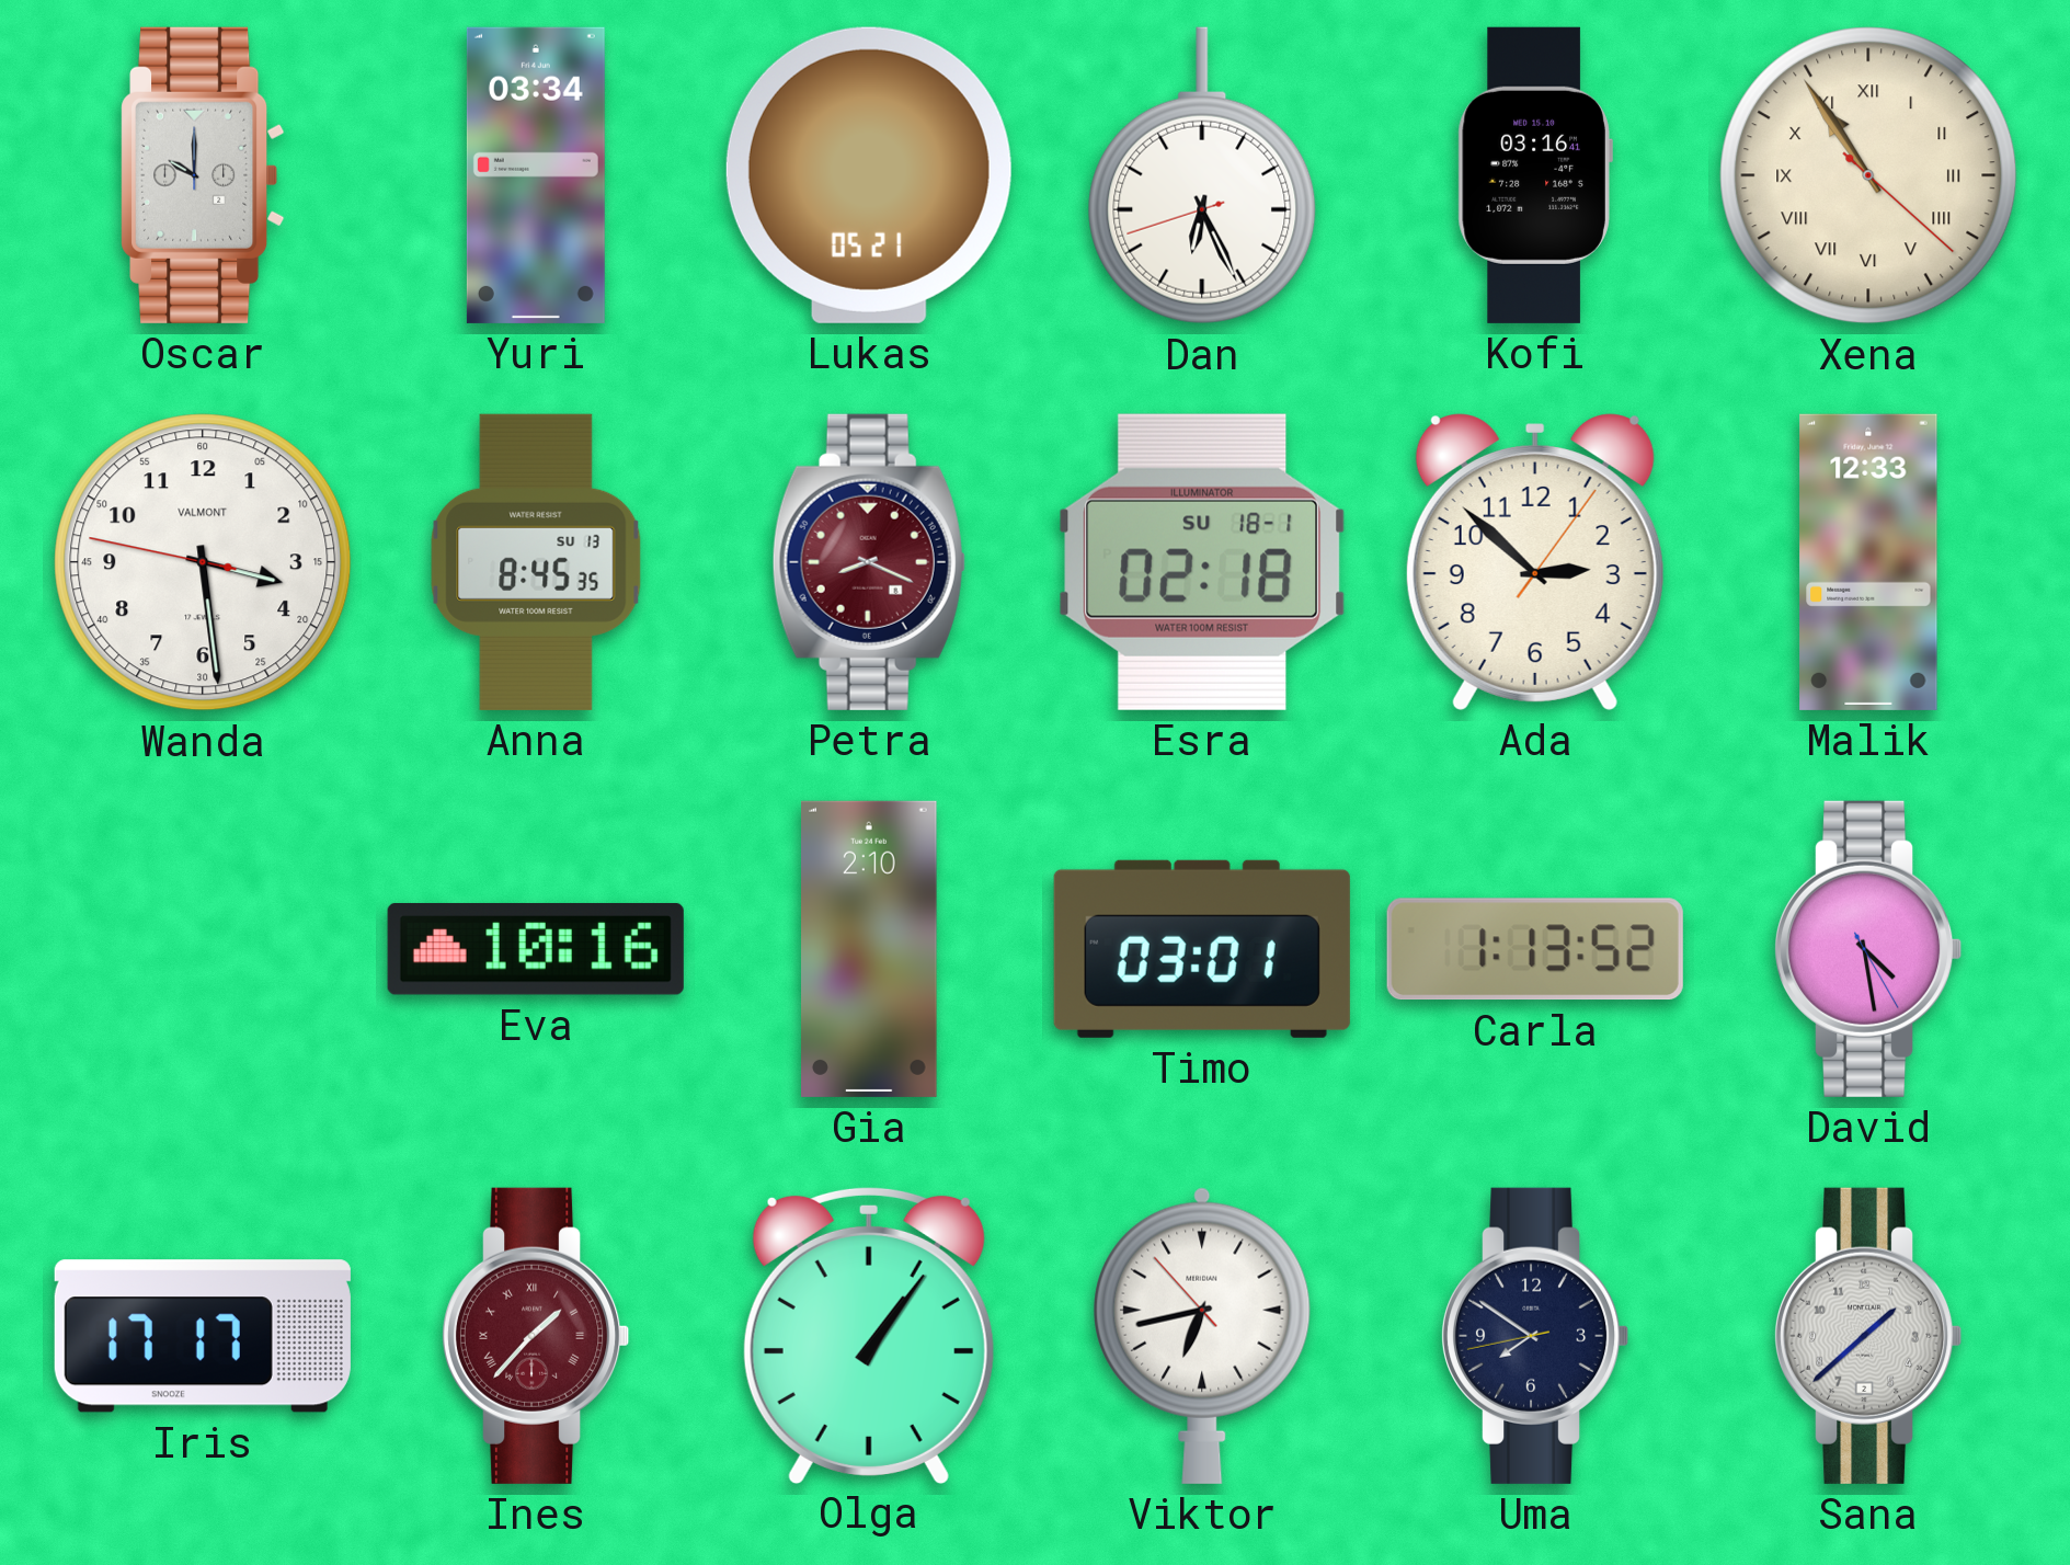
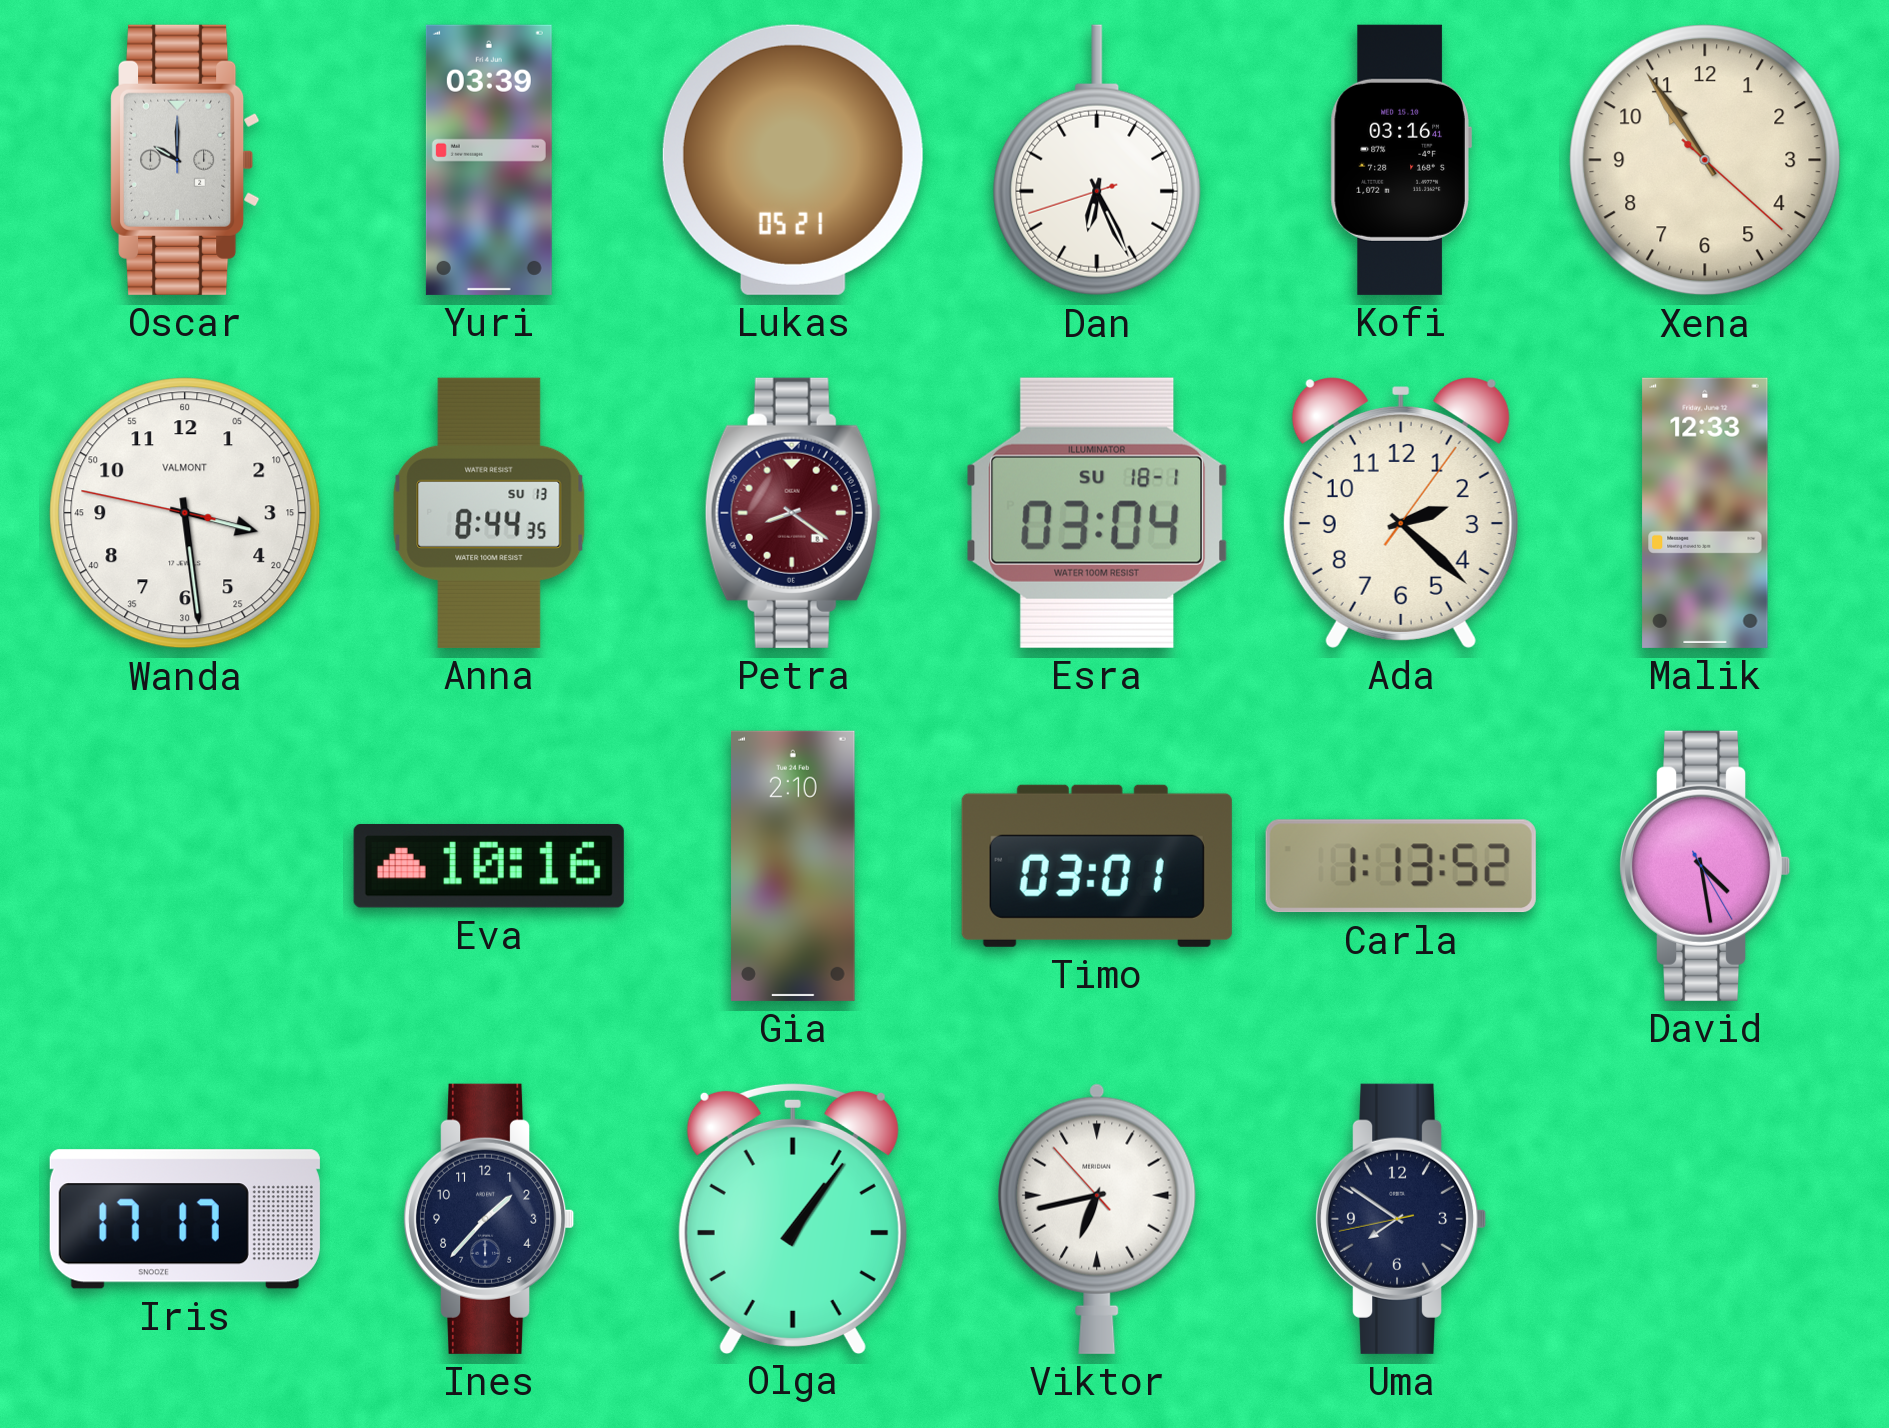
Yuri: 03:34 -> 03:39 (489, 160)
Xena numerals: Roman -> Arabic (1705, 160)
Anna: 8:45 -> 8:44 (489, 513)
Petra: 8:19 -> 8:21 (793, 513)
Esra: 02:18 -> 03:04 (1097, 513)
Ada: 2:52 -> 2:22 (1401, 513)
Ines dial: burgundy -> navy (490, 1219)
Ines numerals: Roman -> Arabic (490, 1219)
Sana: 1:38 -> none (1869, 1336)
